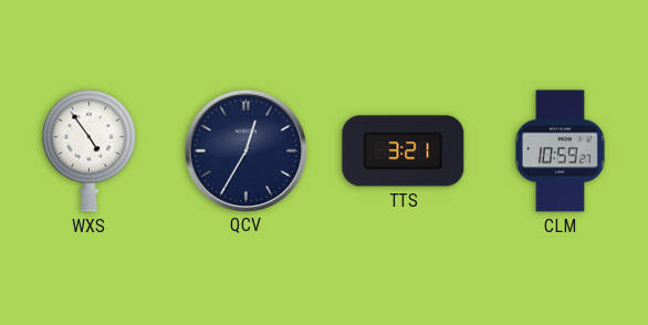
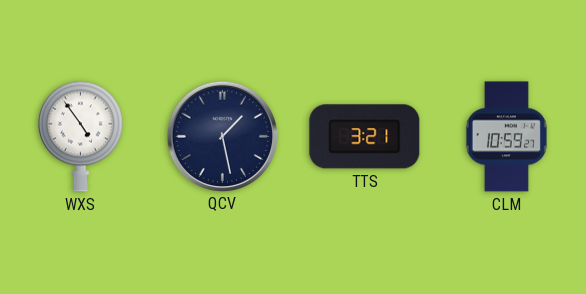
QCV: 12:35 -> 1:28 (222, 136)
